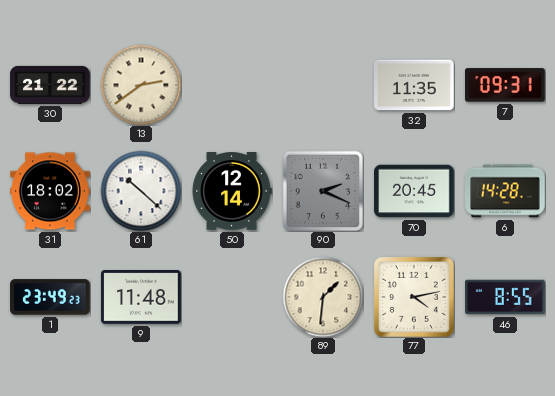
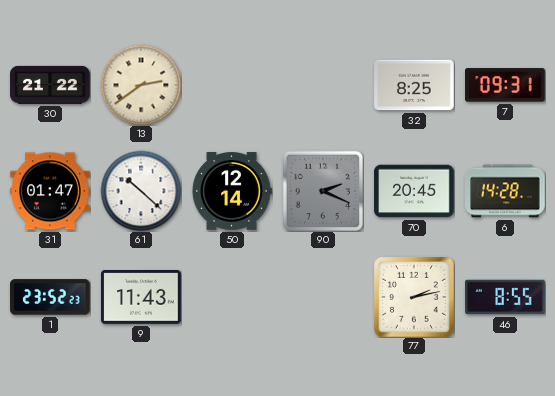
32: 11:35 -> 8:25 (414, 85)
31: 18:02 -> 01:47 (50, 191)
1: 23:49 -> 23:52 (50, 297)
9: 11:48 -> 11:43 (141, 298)
89: 1:31 -> none (323, 297)
77: 4:13 -> 2:13 (415, 298)
